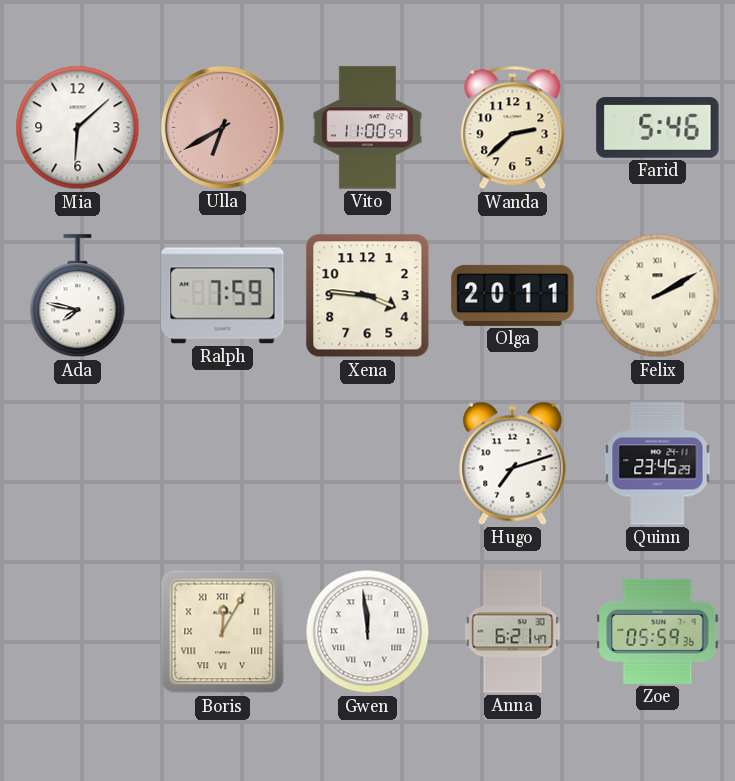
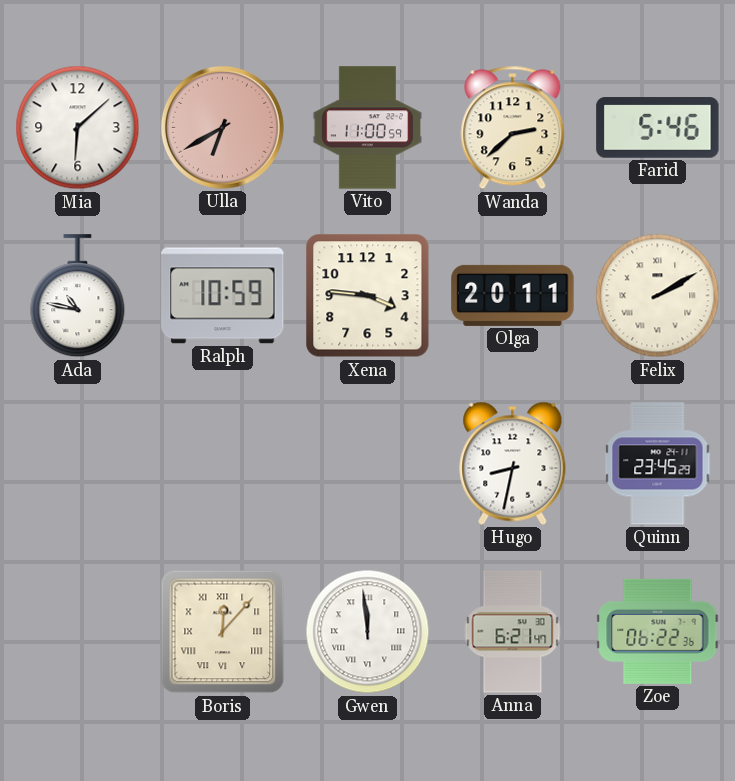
Ada: 7:47 -> 10:47 (78, 296)
Ralph: 7:59 -> 10:59 (223, 296)
Hugo: 7:12 -> 8:32 (513, 463)
Boris: 12:05 -> 12:07 (223, 632)
Zoe: 05:59 -> 06:22 (658, 631)
